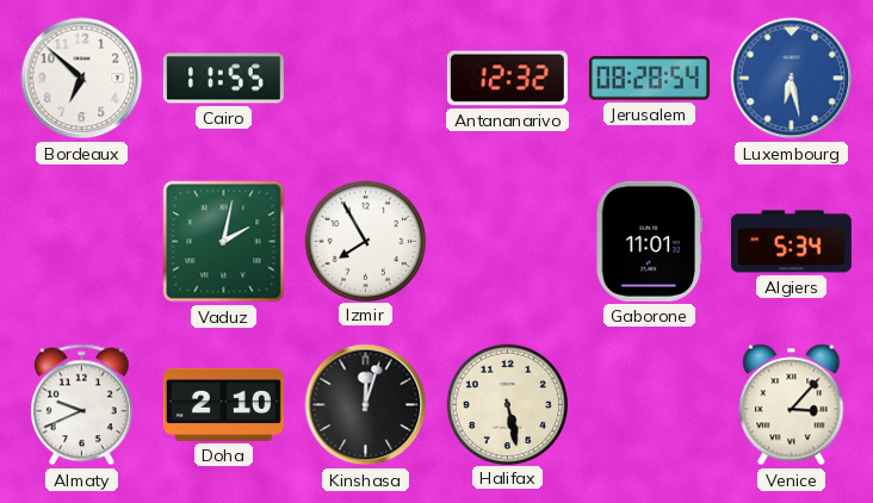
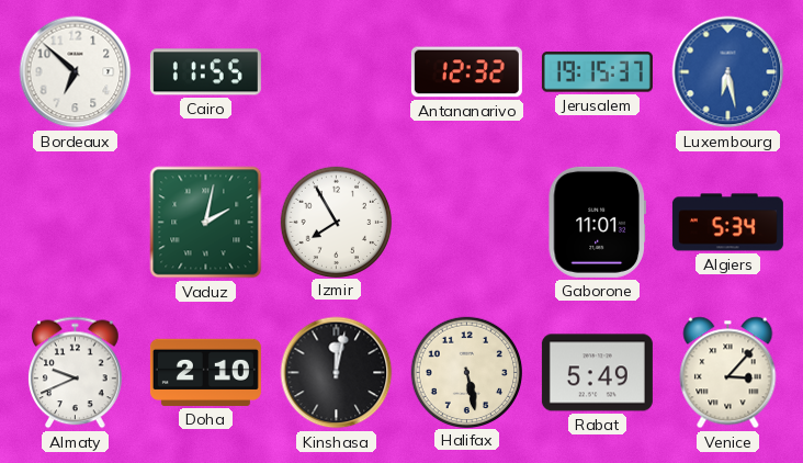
Jerusalem: 08:28 -> 19:15 (597, 72)
Kinshasa: 12:03 -> 12:02 (337, 373)
Rabat: none -> 5:49 (597, 373)
